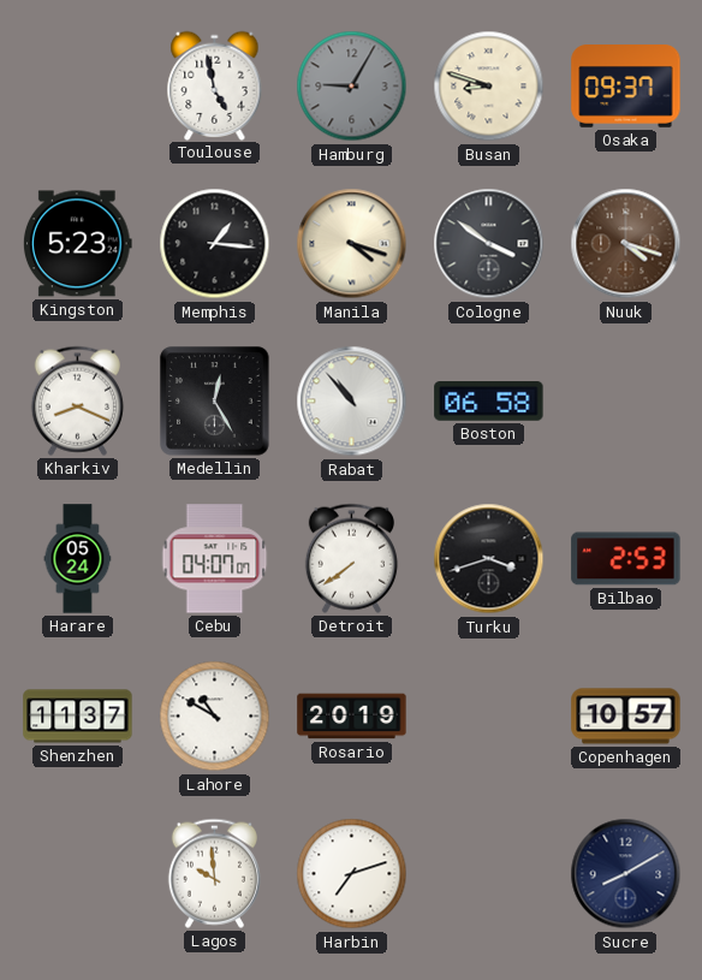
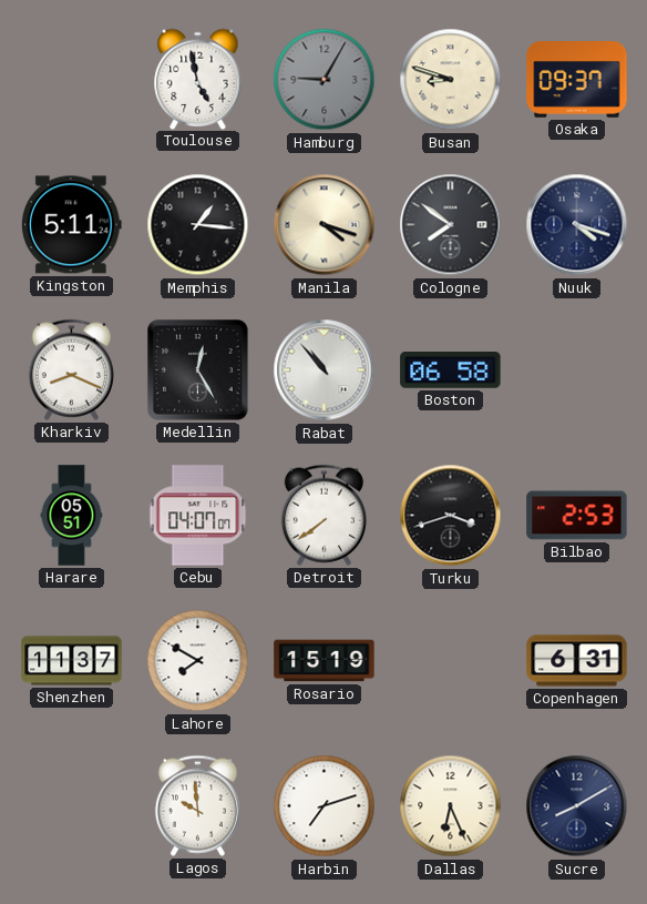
Kingston: 5:23 -> 5:11 (71, 225)
Cologne: 3:51 -> 7:51 (451, 225)
Nuuk dial: brown -> navy (577, 225)
Harare: 05:24 -> 05:51 (72, 516)
Lahore: 10:50 -> 7:50 (198, 661)
Rosario: 20:19 -> 15:19 (325, 661)
Copenhagen: 10:57 -> 6:31 (577, 661)
Dallas: none -> 6:26 (451, 806)
